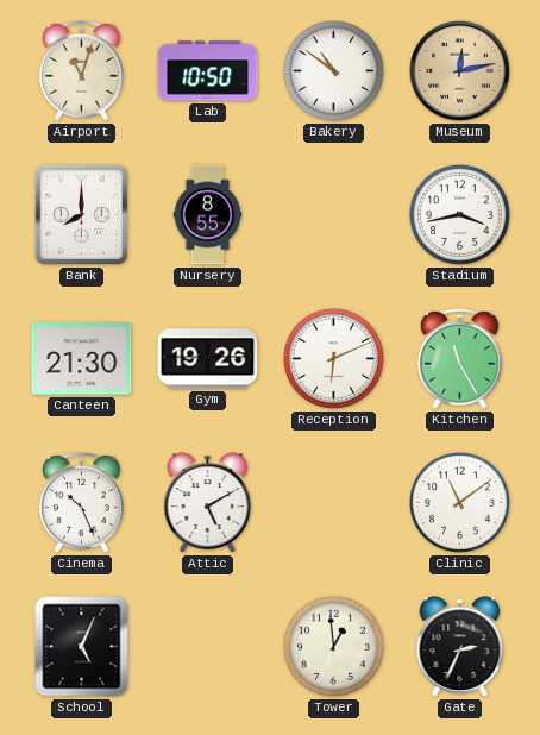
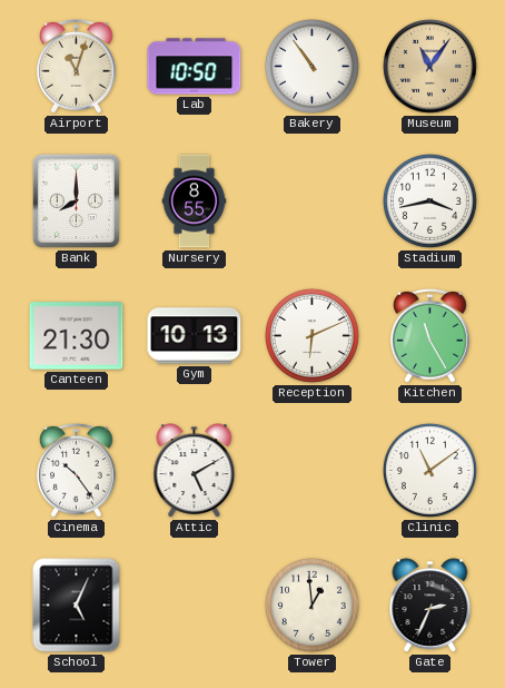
Bakery: 10:51 -> 10:54 (311, 66)
Museum: 12:13 -> 11:06 (430, 67)
Gym: 19:26 -> 10:13 (195, 336)
Cinema: 10:26 -> 10:24 (77, 470)
